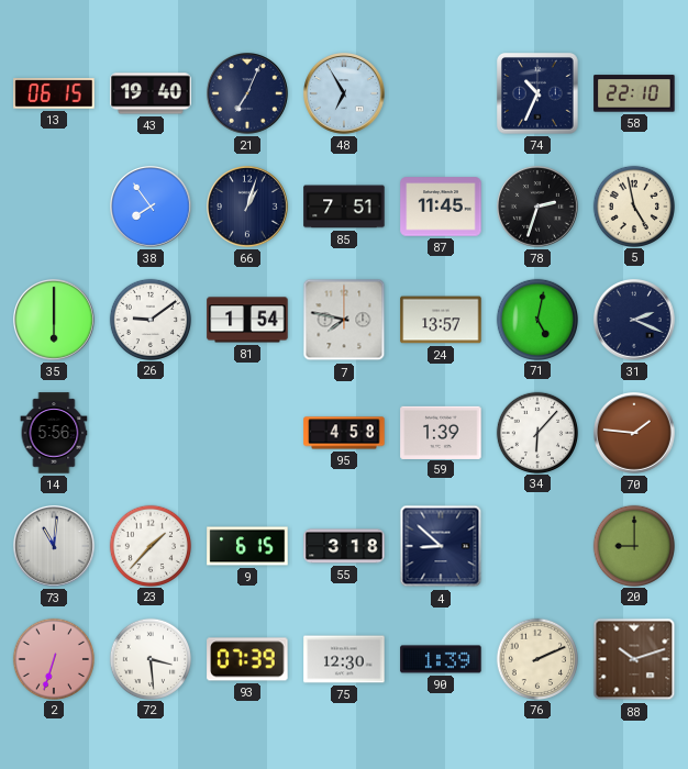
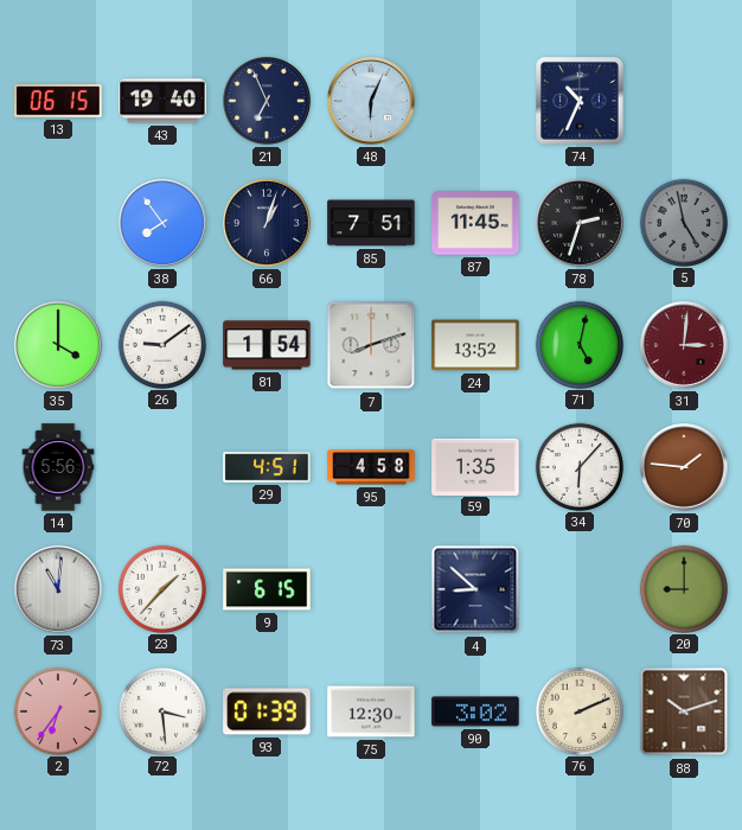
21: 7:04 -> 6:56 (268, 102)
48: 6:55 -> 6:04 (372, 102)
58: 22:10 -> none (634, 93)
5 dial: cream -> grey (683, 222)
35: 6:00 -> 4:00 (59, 346)
7: 7:47 -> 8:12 (371, 345)
24: 13:57 -> 13:52 (475, 345)
31: 2:19 -> 3:01 (685, 346)
31 dial: navy -> burgundy (685, 346)
29: none -> 4:51 (267, 468)
59: 1:39 -> 1:35 (475, 466)
55: 3:18 -> none (344, 546)
2: 6:33 -> 6:36 (57, 710)
93: 07:39 -> 01:39 (267, 711)
90: 1:39 -> 3:02 (475, 711)
